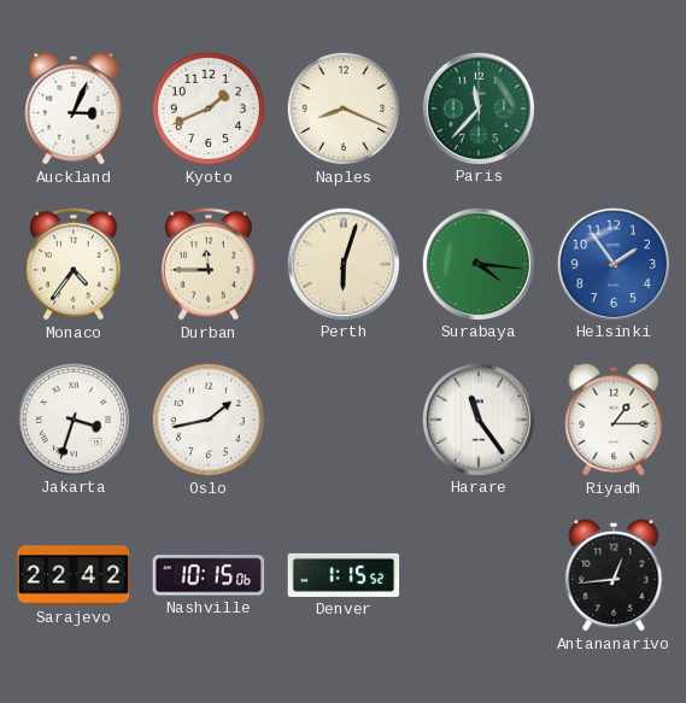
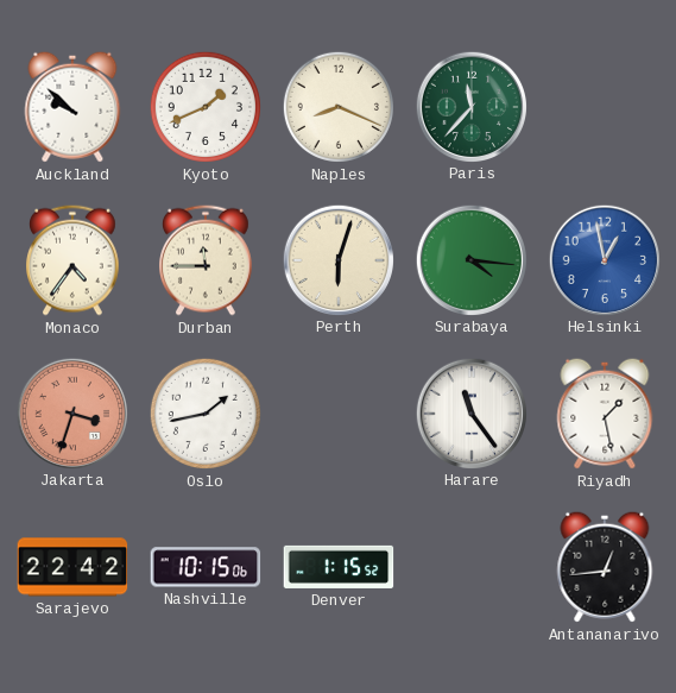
Auckland: 3:04 -> 9:52 (72, 107)
Helsinki: 1:54 -> 12:58 (604, 259)
Jakarta dial: white -> salmon (71, 412)
Riyadh: 1:15 -> 1:28 (605, 414)
